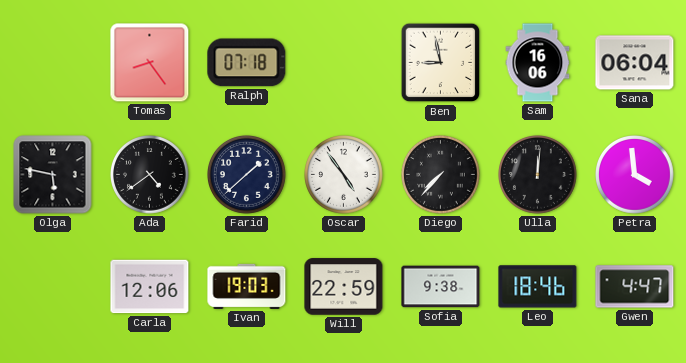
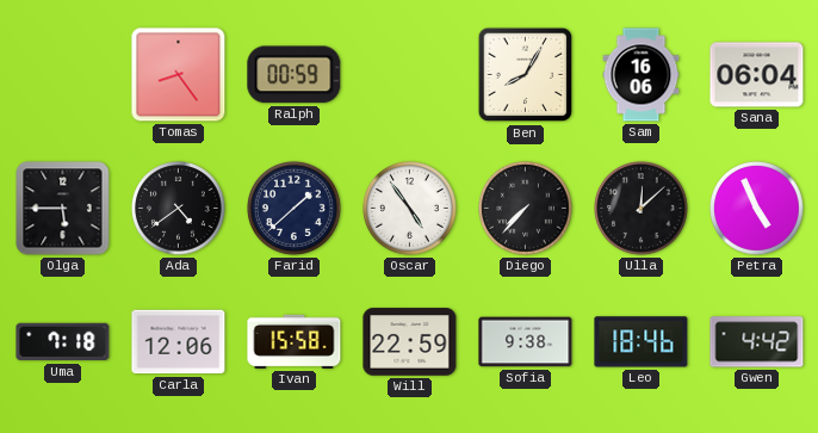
Ralph: 07:18 -> 00:59 (295, 75)
Ben: 8:58 -> 8:05 (526, 75)
Olga: 5:47 -> 5:45 (63, 209)
Ulla: 12:01 -> 12:08 (642, 209)
Petra: 3:59 -> 4:56 (757, 209)
Uma: none -> 7:18 (63, 342)
Ivan: 19:03 -> 15:58 (295, 341)
Gwen: 4:47 -> 4:42 (757, 342)
